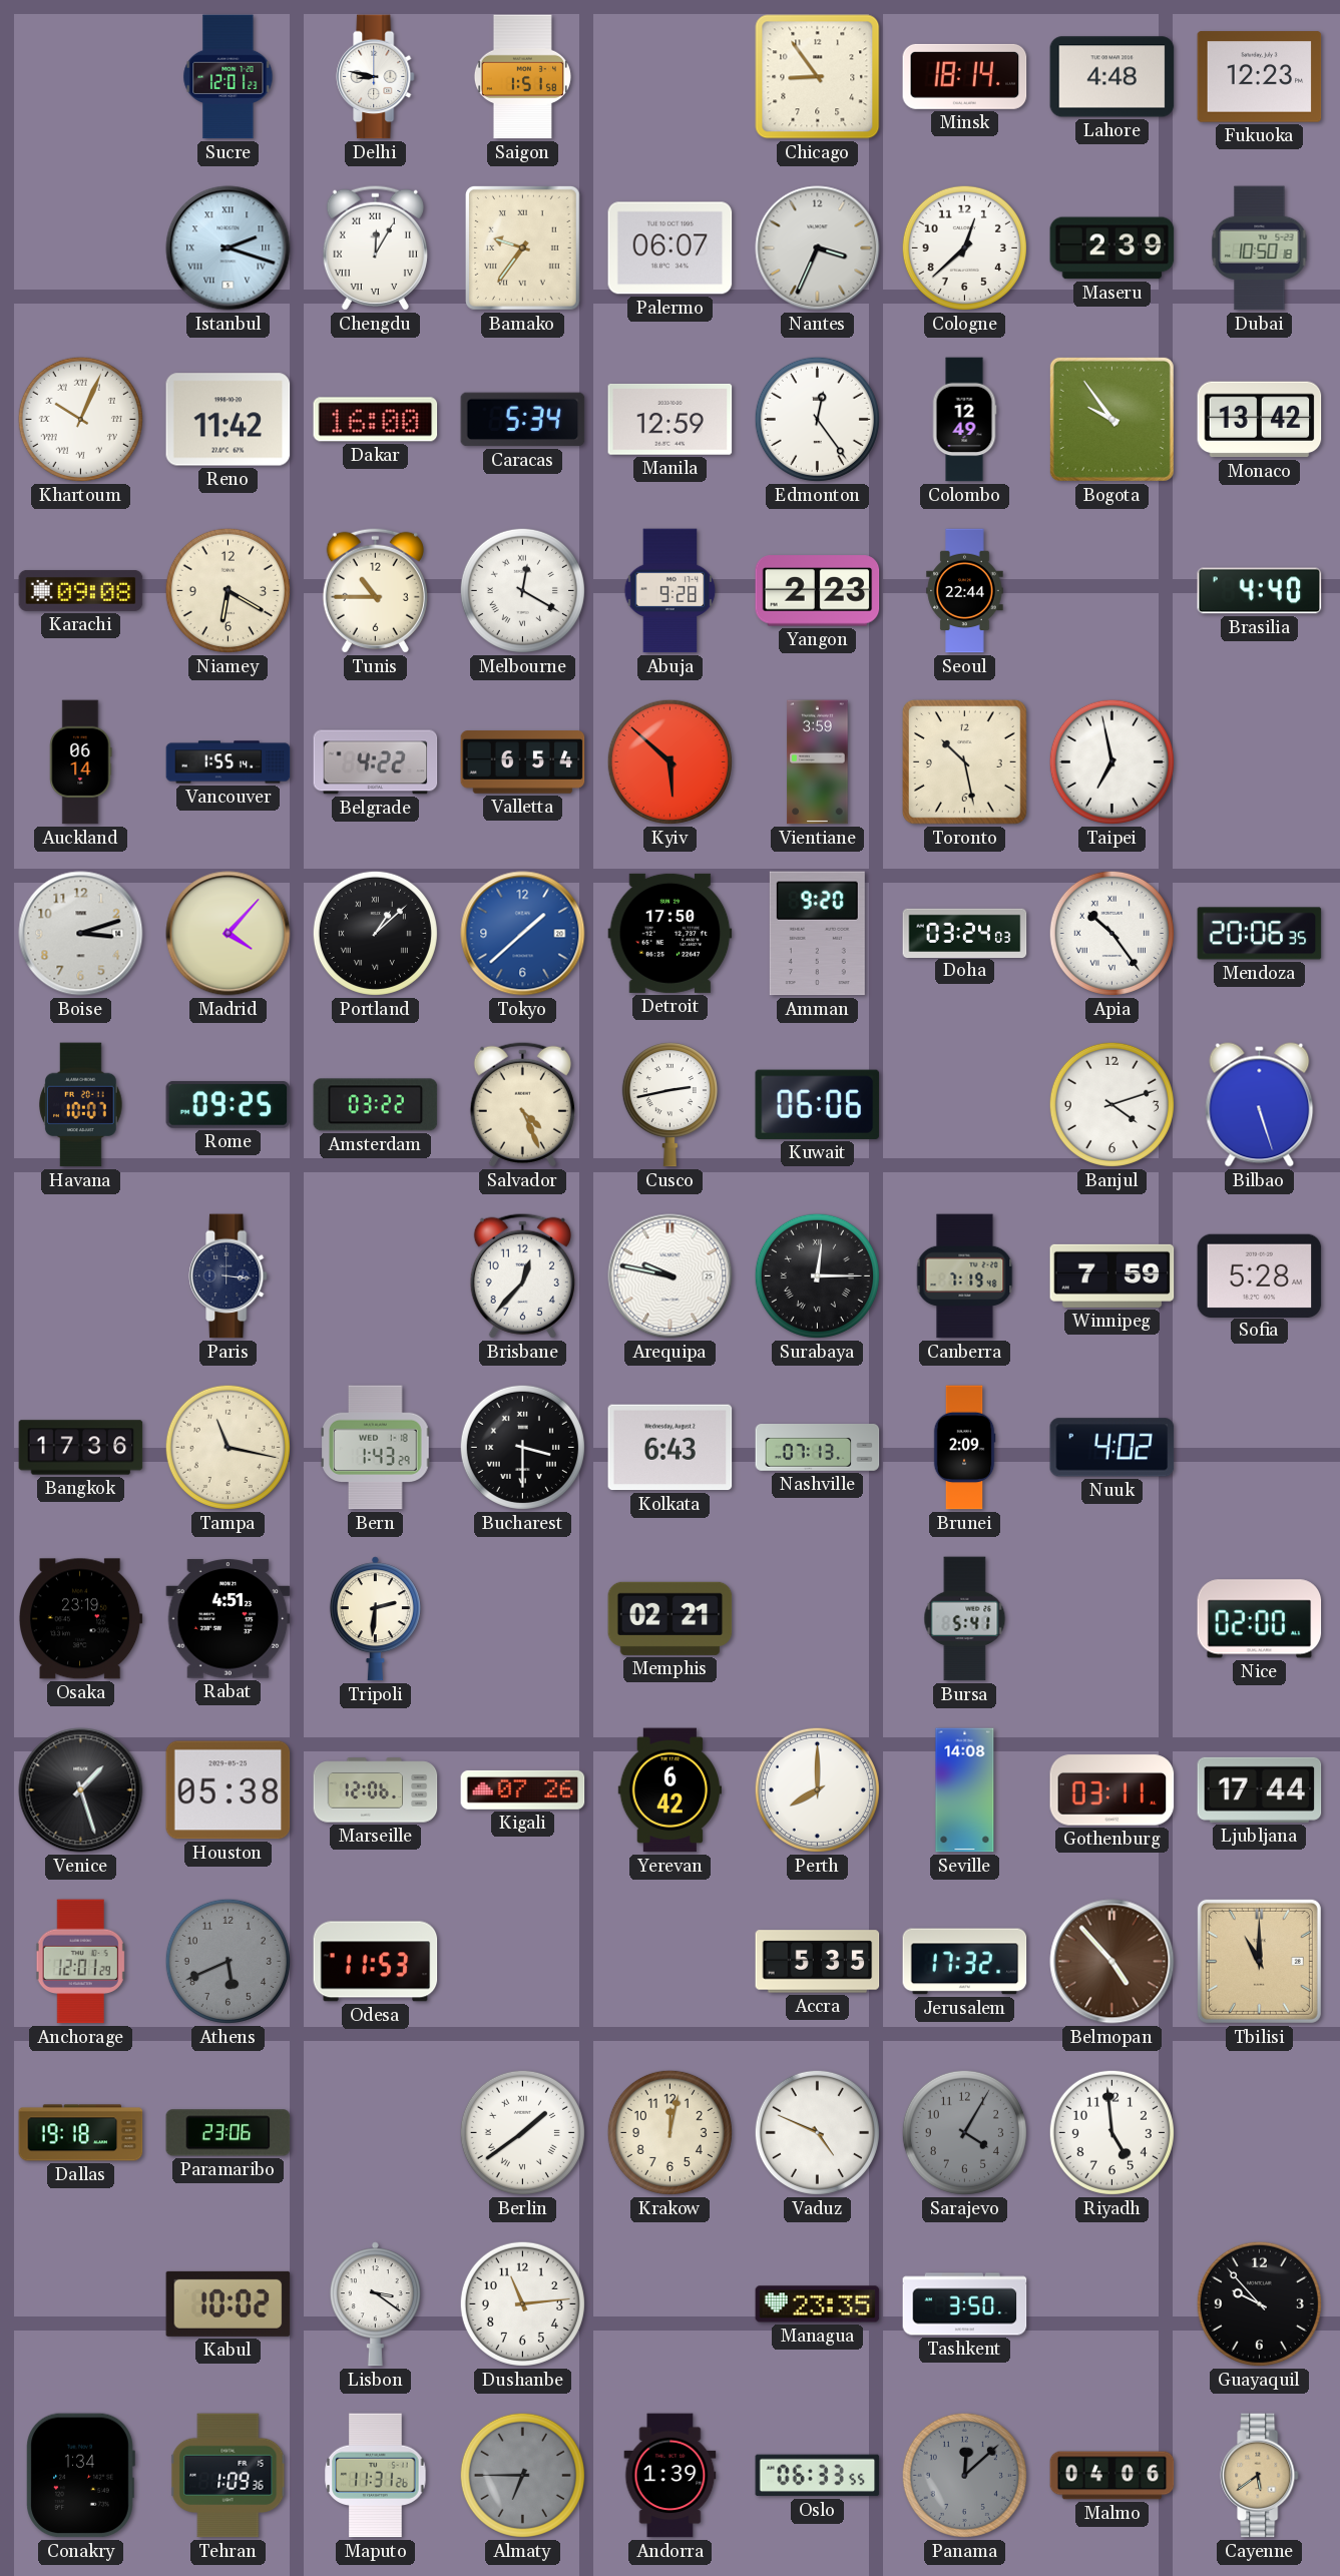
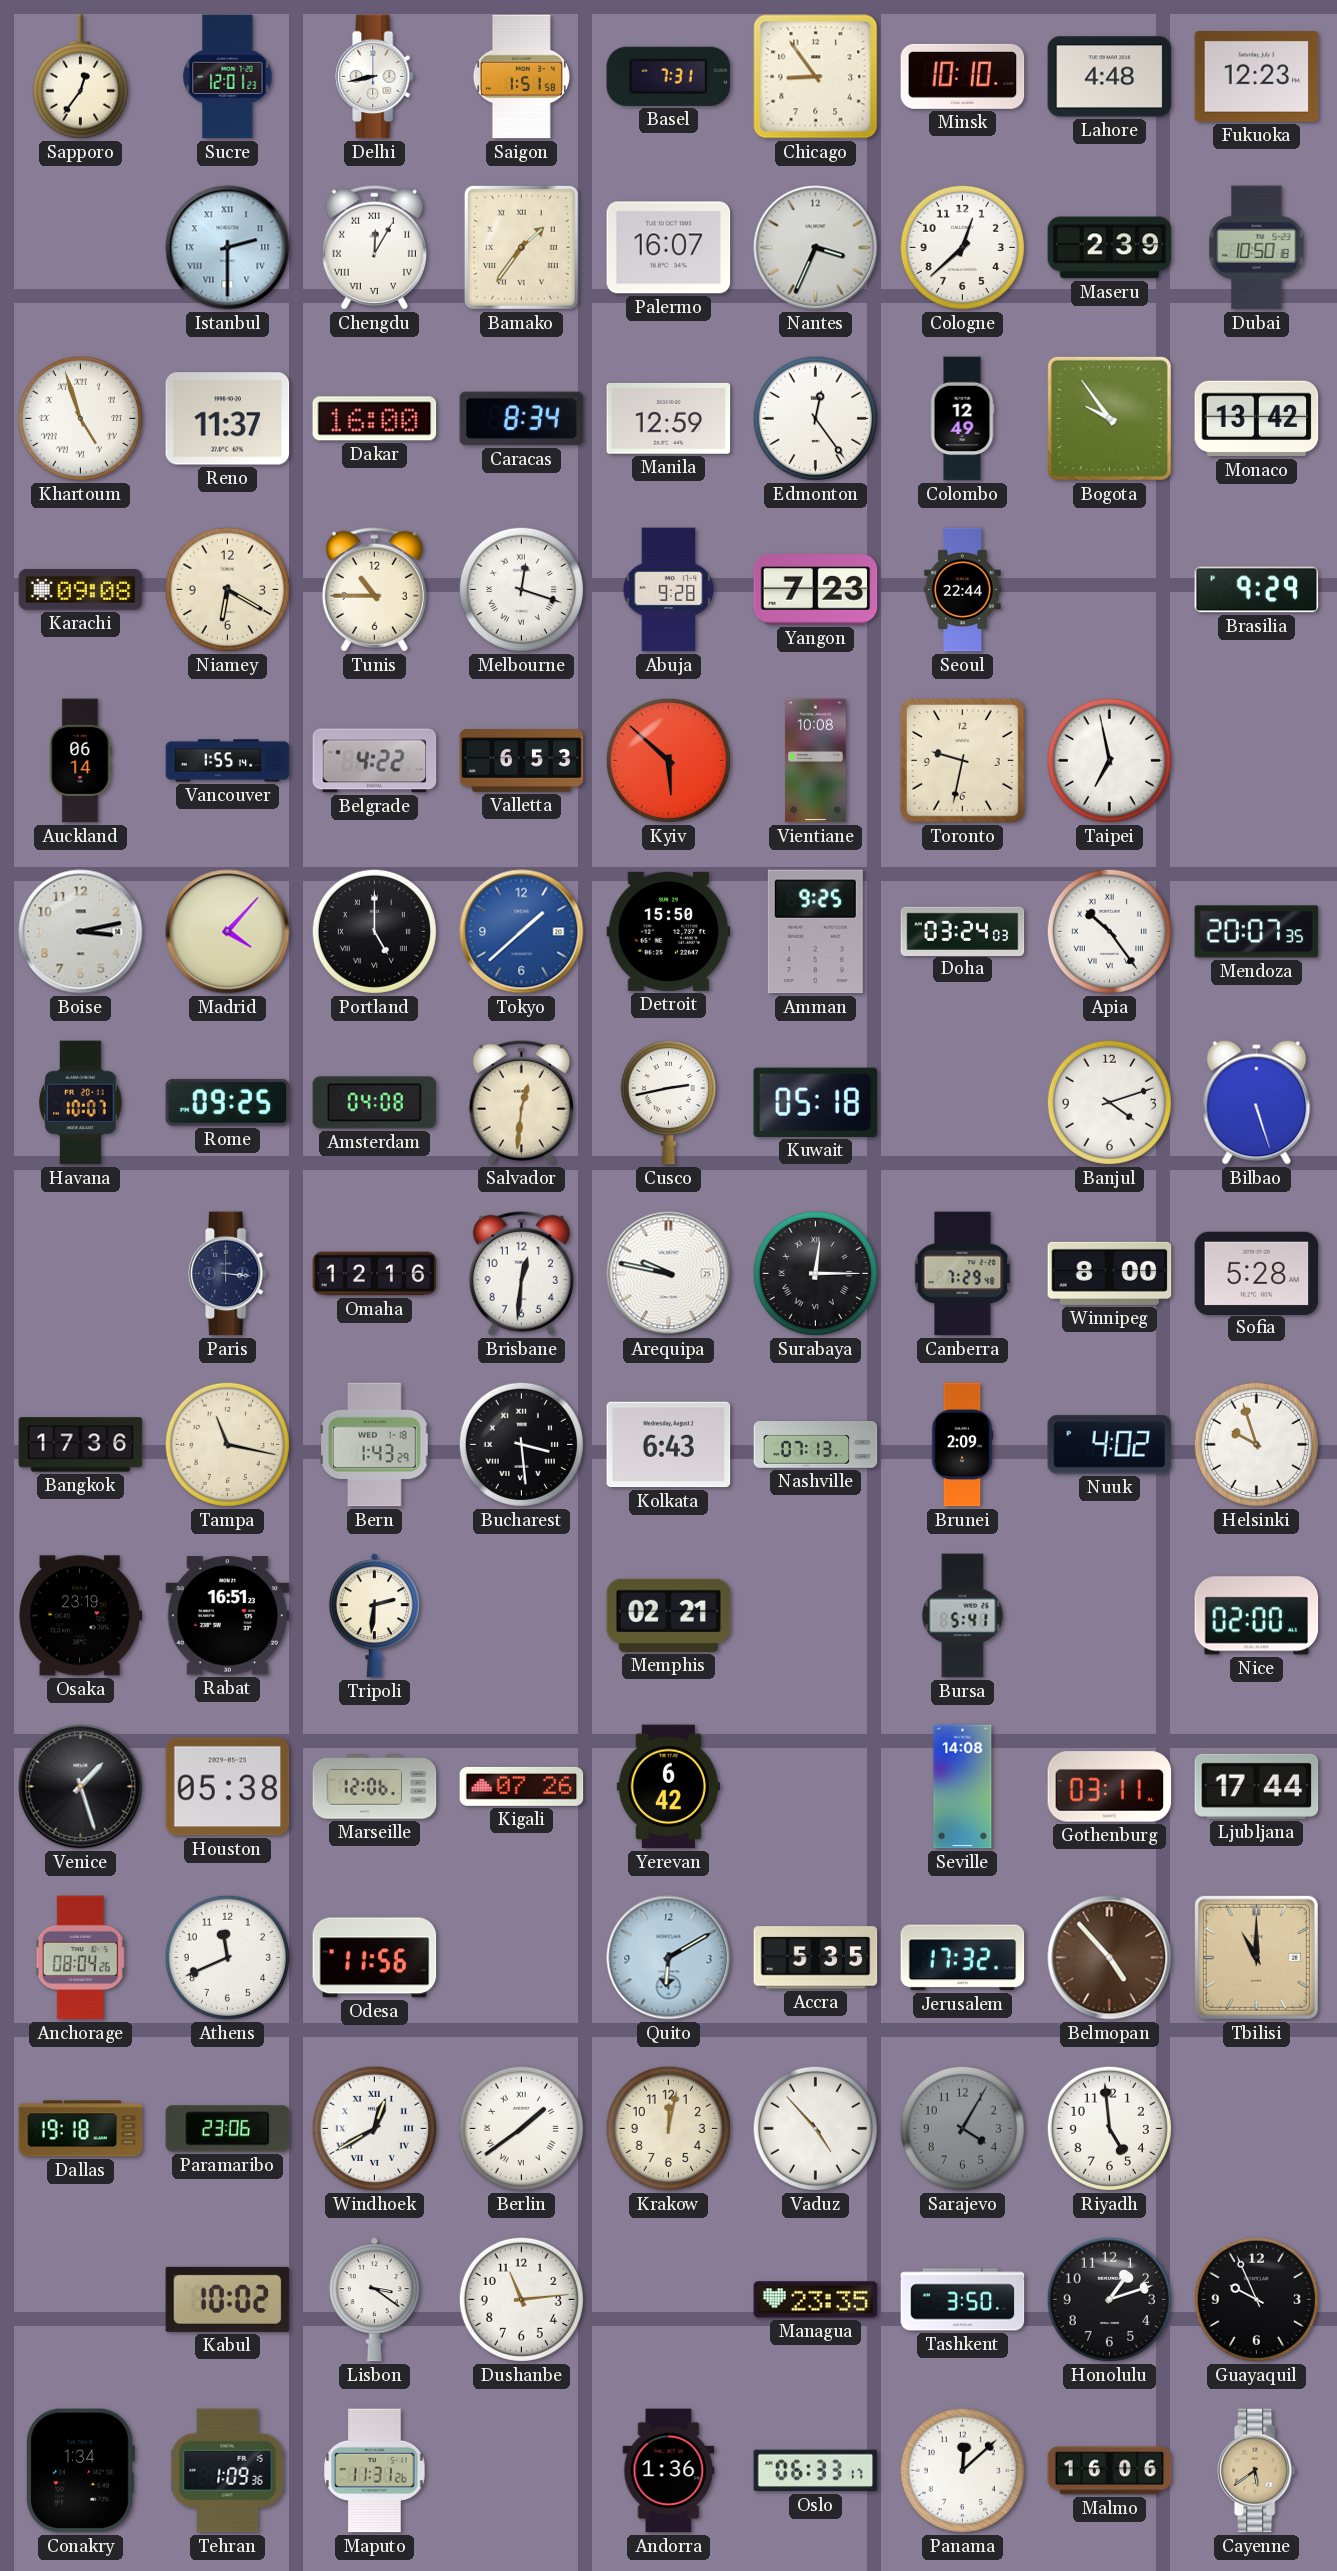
Sapporo: none -> 12:36 (80, 77)
Delhi: 8:47 -> 8:43 (375, 77)
Basel: none -> 7:31 (669, 76)
Minsk: 18:14 -> 10:10 (963, 76)
Istanbul: 2:18 -> 2:30 (228, 248)
Bamako: 9:36 -> 1:36 (521, 247)
Palermo: 06:07 -> 16:07 (669, 248)
Khartoum: 10:04 -> 4:57 (80, 418)
Reno: 11:42 -> 11:37 (228, 419)
Caracas: 5:34 -> 8:34 (522, 419)
Melbourne: 12:20 -> 12:18 (521, 589)
Yangon: 2:23 -> 7:23 (816, 590)
Brasilia: 4:40 -> 9:29 (1257, 590)
Valletta: 6:54 -> 6:53 (522, 761)
Vientiane: 3:59 -> 10:08 (816, 761)
Toronto: 10:28 -> 9:32 (962, 760)
Boise: 3:12 -> 3:13 (81, 932)
Portland: 1:08 -> 5:00 (374, 931)
Detroit: 17:50 -> 15:50 (669, 931)
Amman: 9:20 -> 9:25 (815, 932)
Mendoza: 20:06 -> 20:07 (1257, 932)
Amsterdam: 03:22 -> 04:08 (375, 1103)
Salvador: 4:26 -> 12:31 (521, 1102)
Kuwait: 06:06 -> 05:18 (816, 1102)
Omaha: none -> 12:16 (375, 1274)
Brisbane: 12:37 -> 12:31 (521, 1273)
Canberra: 7:19 -> 7:29 (963, 1274)
Winnipeg: 7:59 -> 8:00 (1110, 1273)
Bucharest: 3:30 -> 3:29 (521, 1444)
Helsinki: none -> 9:57 (1256, 1444)
Rabat: 4:51 -> 16:51 (228, 1616)
Perth: 8:00 -> none (817, 1789)
Anchorage: 12:01 -> 08:04 (81, 1958)
Athens: 5:41 -> 11:41 (227, 1957)
Athens dial: grey -> white (227, 1957)
Odesa: 11:53 -> 11:56 (375, 1958)
Quito: none -> 6:10 (669, 1958)
Windhoek: none -> 12:40 (374, 2128)
Vaduz: 4:49 -> 4:53 (815, 2128)
Honolulu: none -> 1:12 (1109, 2299)
Guayaquil: 9:53 -> 9:56 (1256, 2299)
Almaty: 6:45 -> none (522, 2475)
Andorra: 1:39 -> 1:36 (669, 2471)
Oslo: 06:33:55 -> 06:33:17 (816, 2471)
Panama dial: grey -> white (962, 2470)
Malmo: 04:06 -> 16:06 (1110, 2471)
